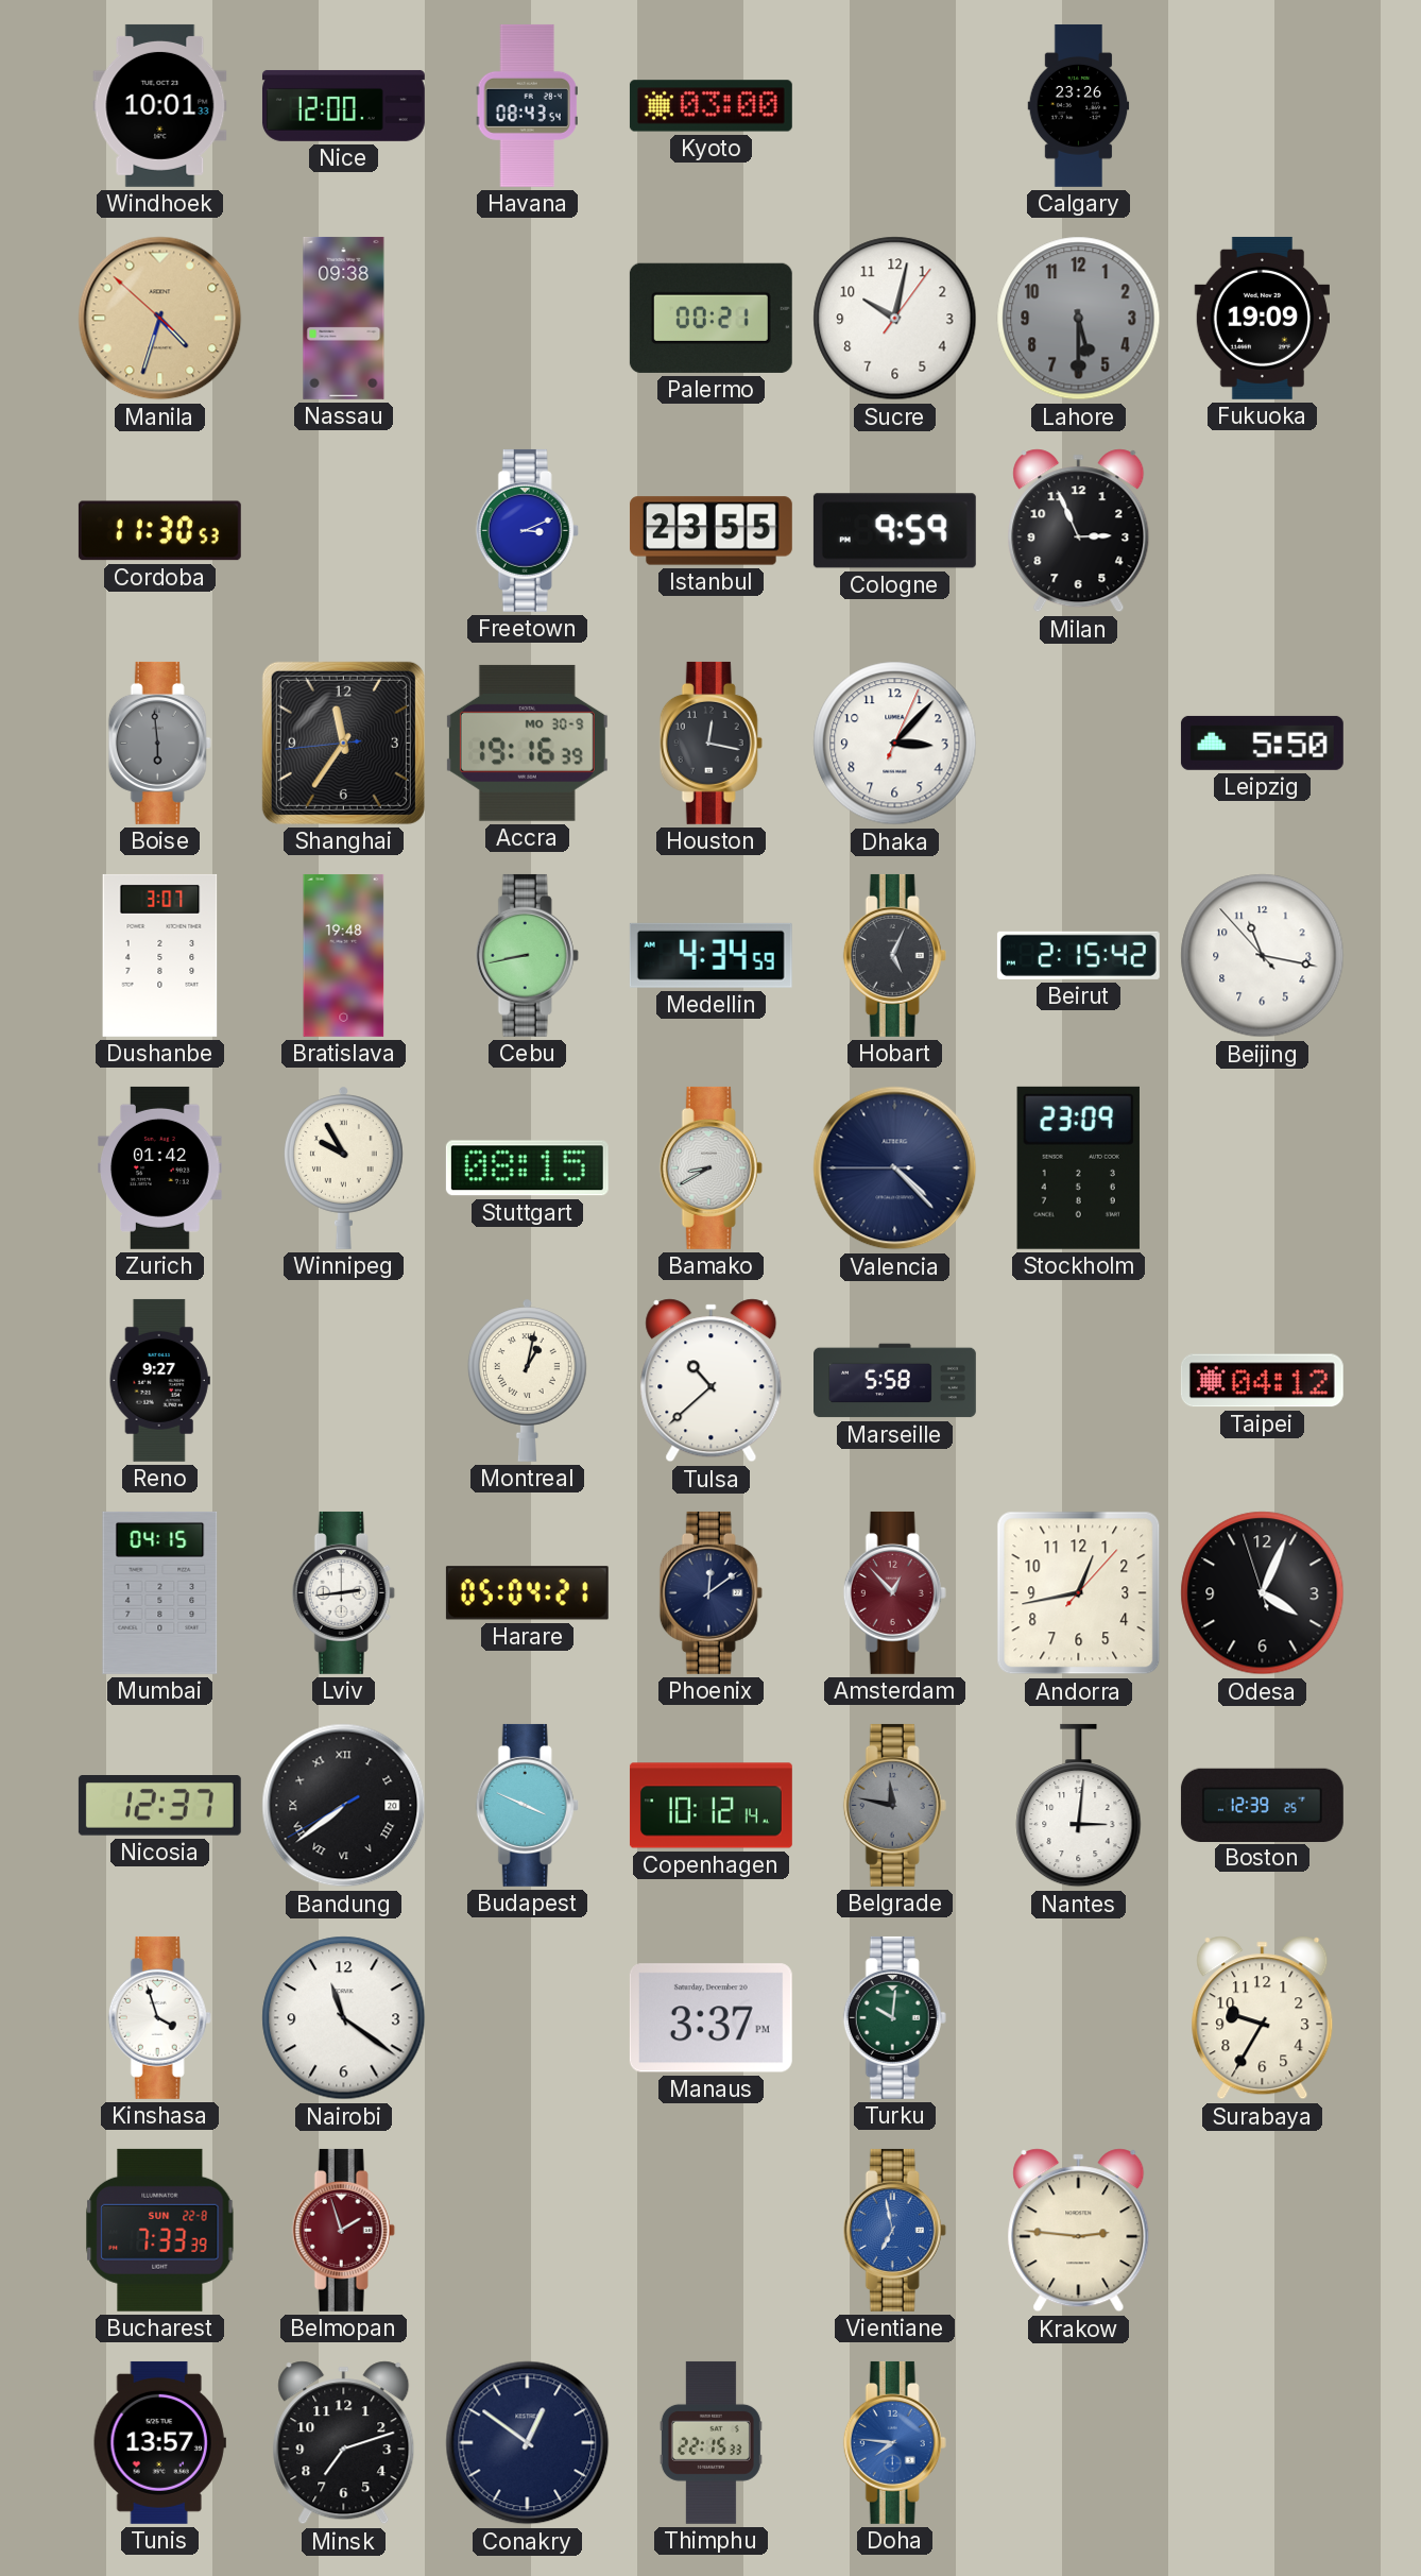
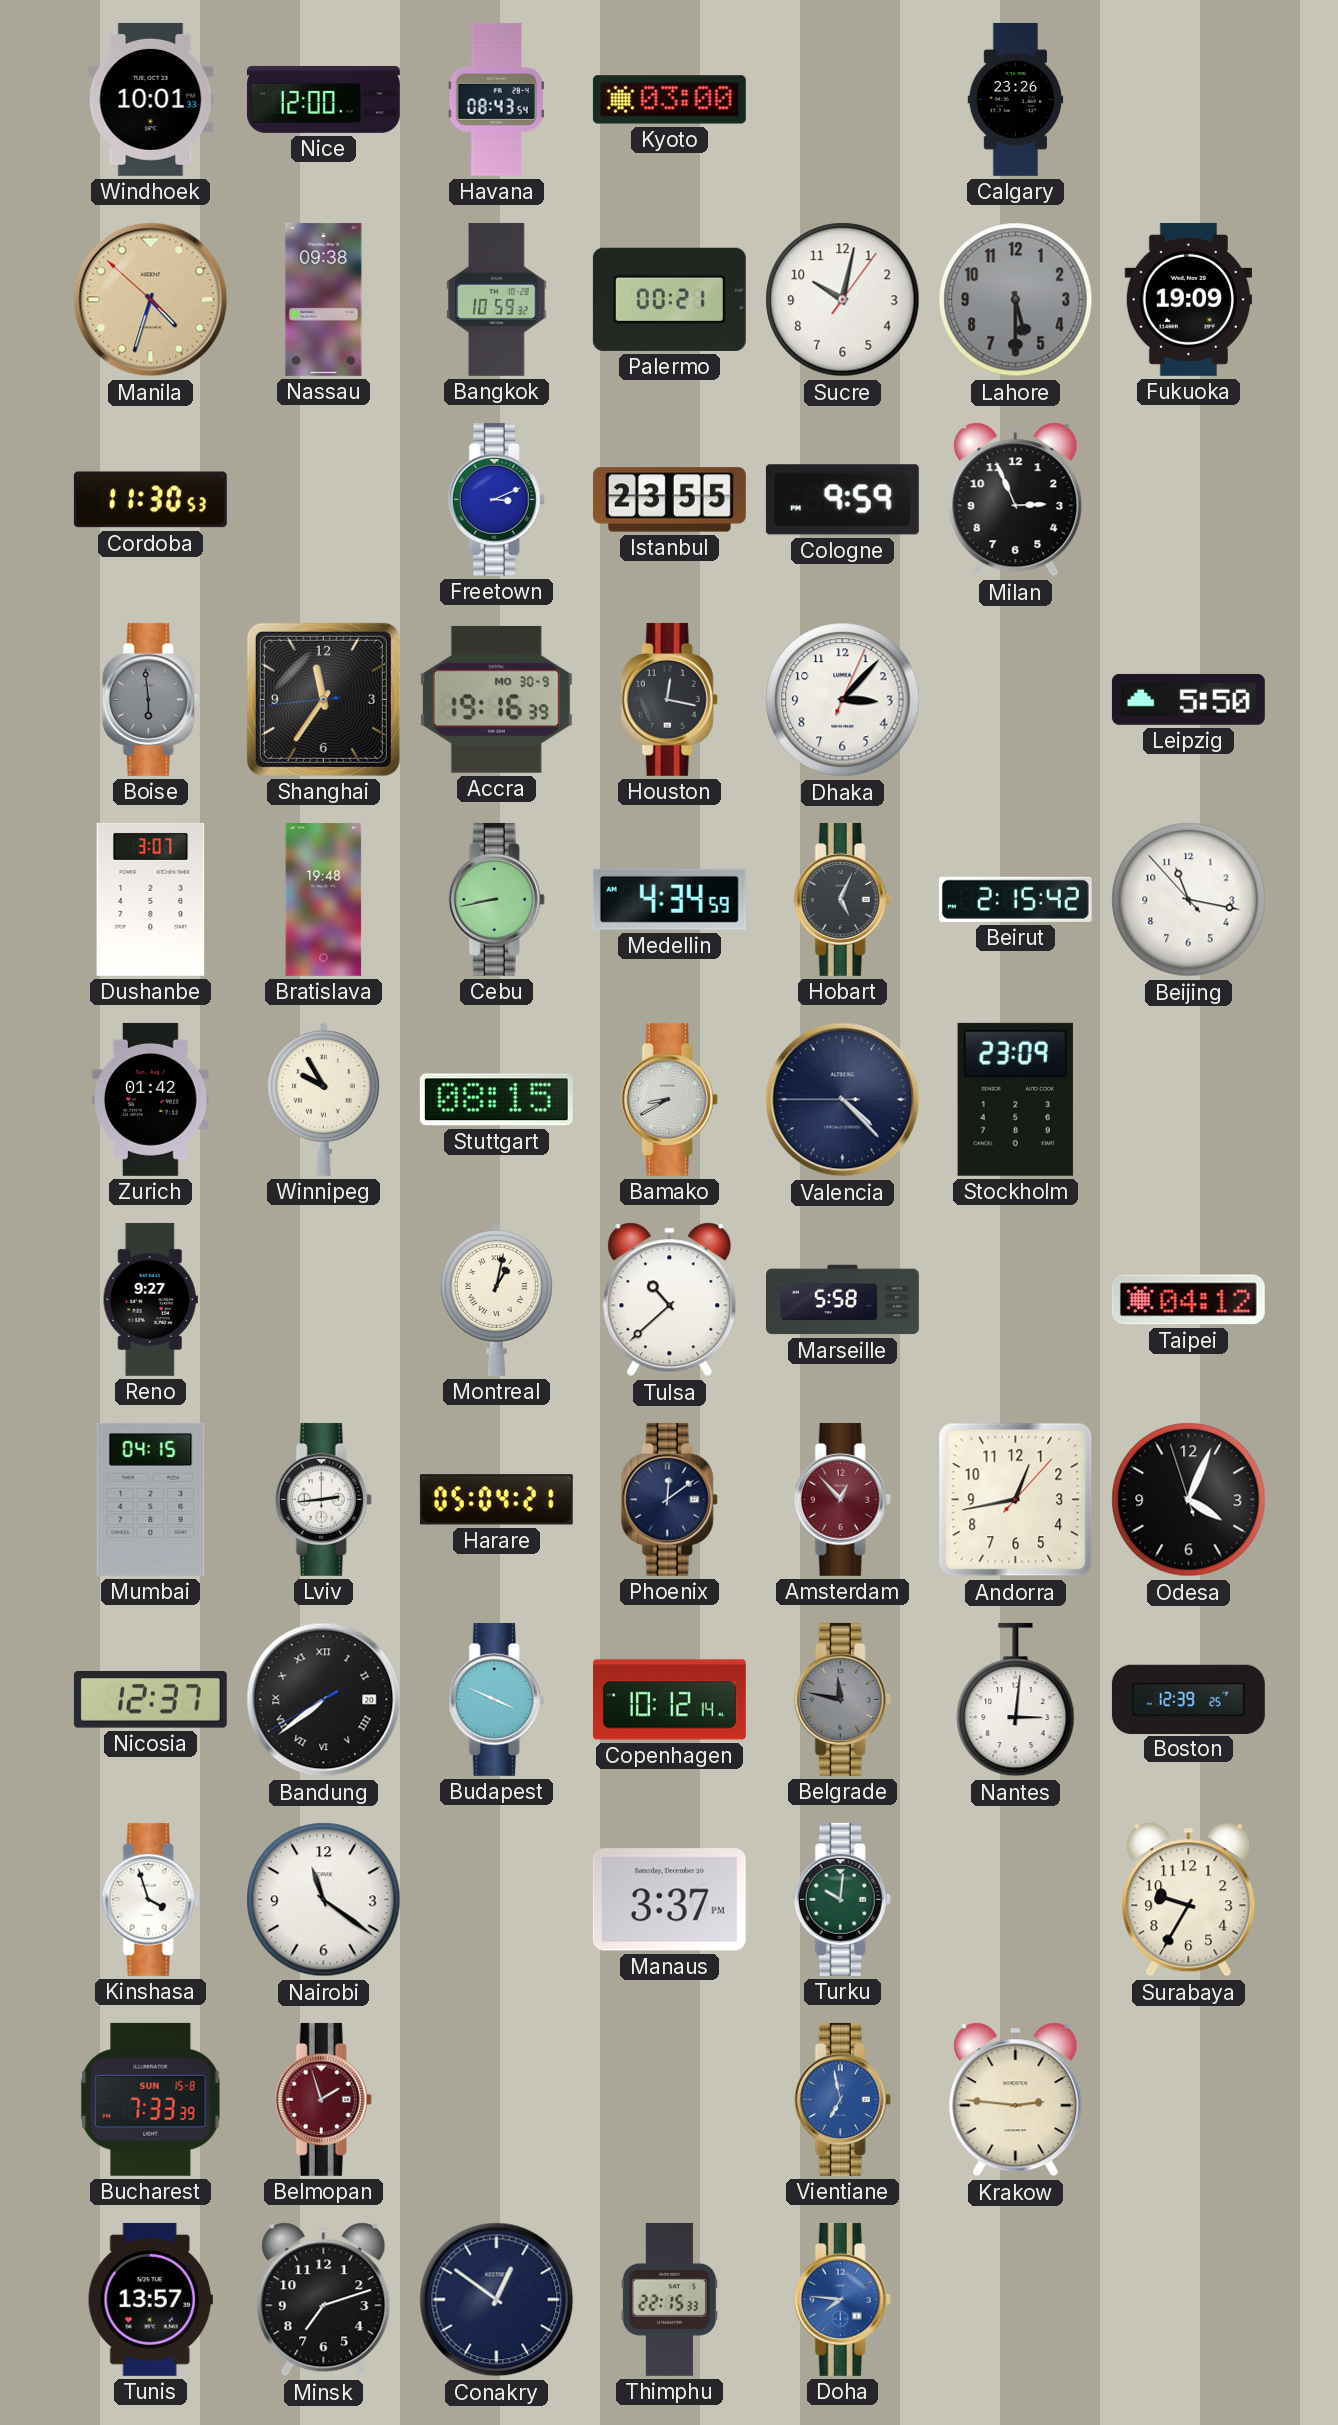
Bangkok: none -> 10:59 (497, 299)
Bucharest date: SUN 22-8 -> SUN 15-8 (151, 2099)
